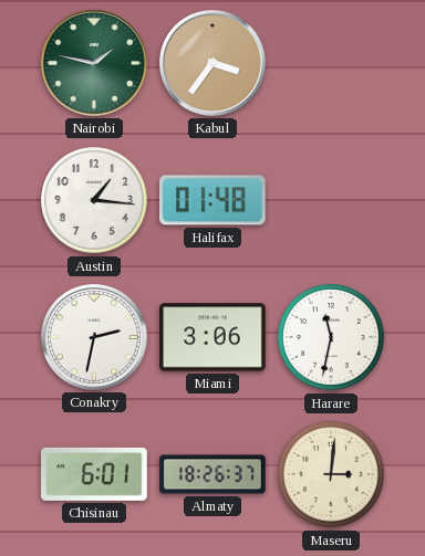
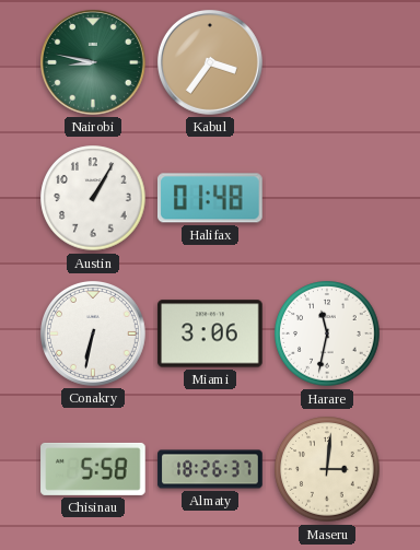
Nairobi: 1:47 -> 8:47 (93, 62)
Austin: 1:16 -> 1:05 (93, 198)
Conakry: 2:32 -> 6:32 (93, 333)
Chisinau: 6:01 -> 5:58 (93, 469)
